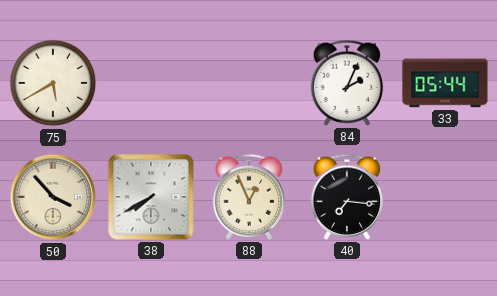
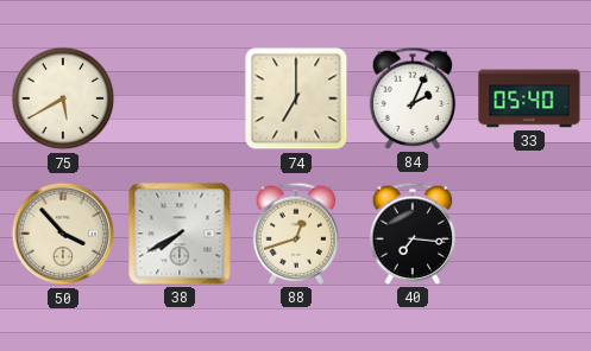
74: none -> 7:00 (296, 98)
33: 05:44 -> 05:40 (529, 98)
88: 12:56 -> 12:42 (296, 234)
